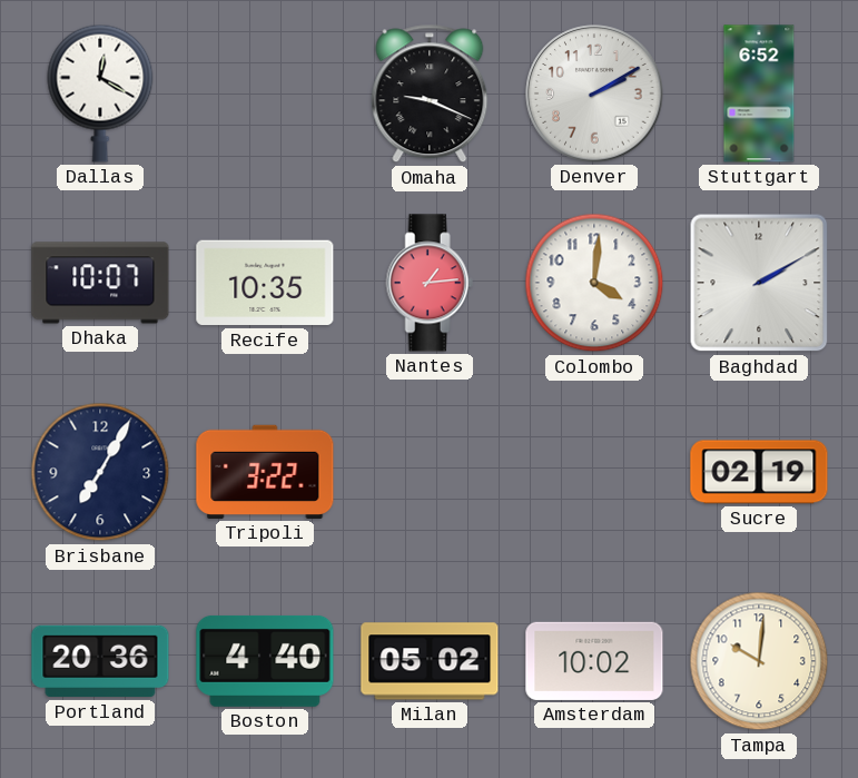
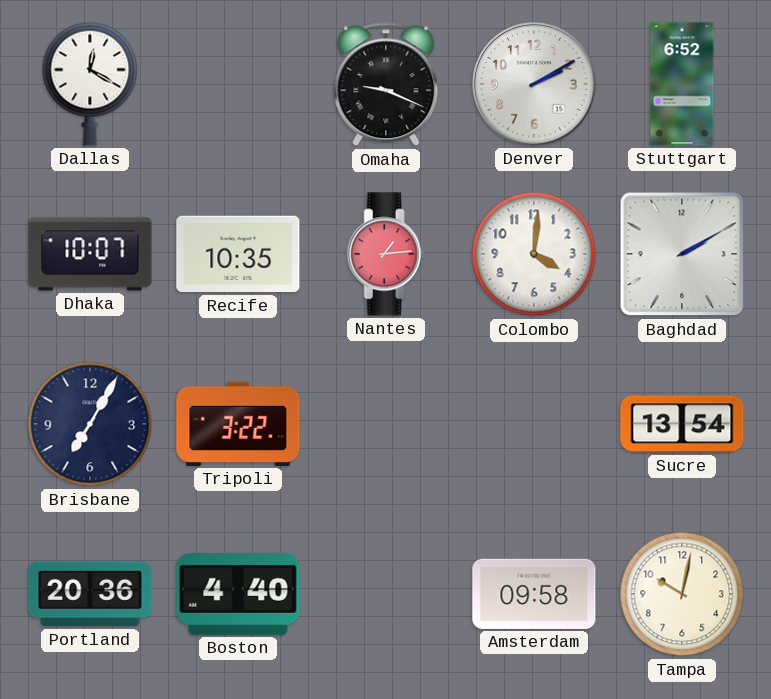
Sucre: 02:19 -> 13:54 (682, 424)
Milan: 05:02 -> none (430, 661)
Amsterdam: 10:02 -> 09:58 (534, 594)
Tampa: 10:01 -> 10:02 (682, 594)
